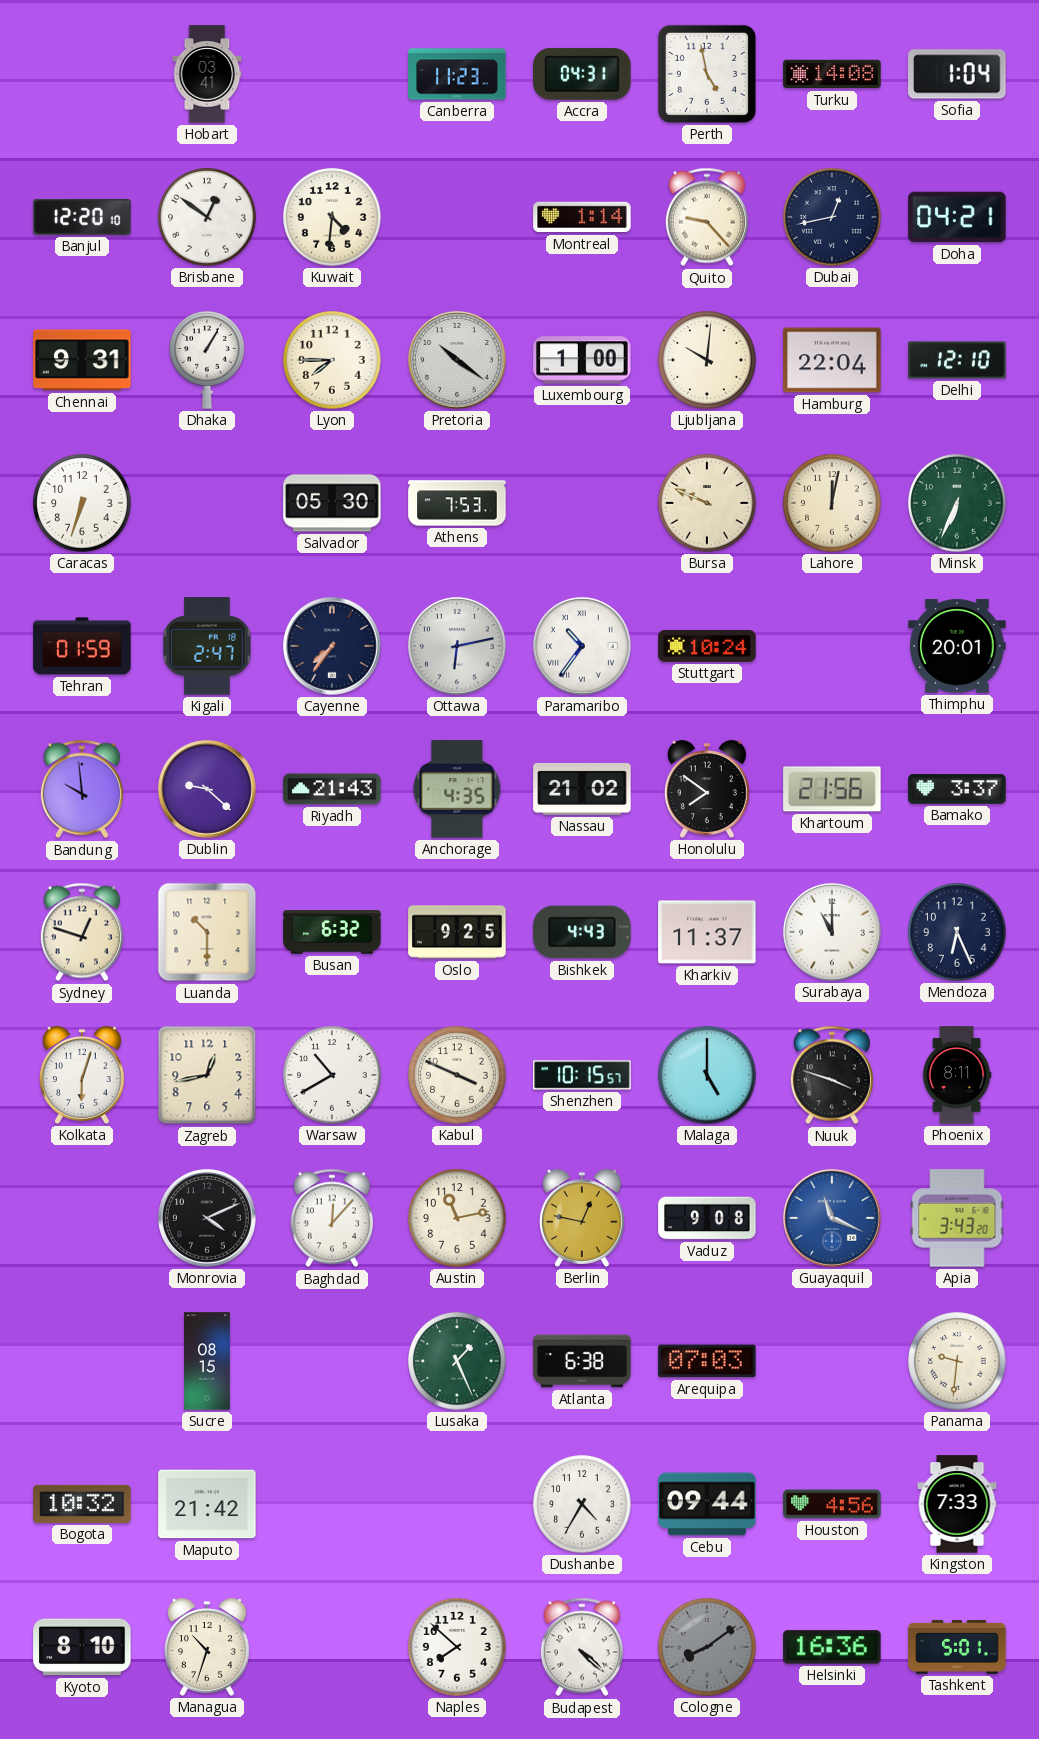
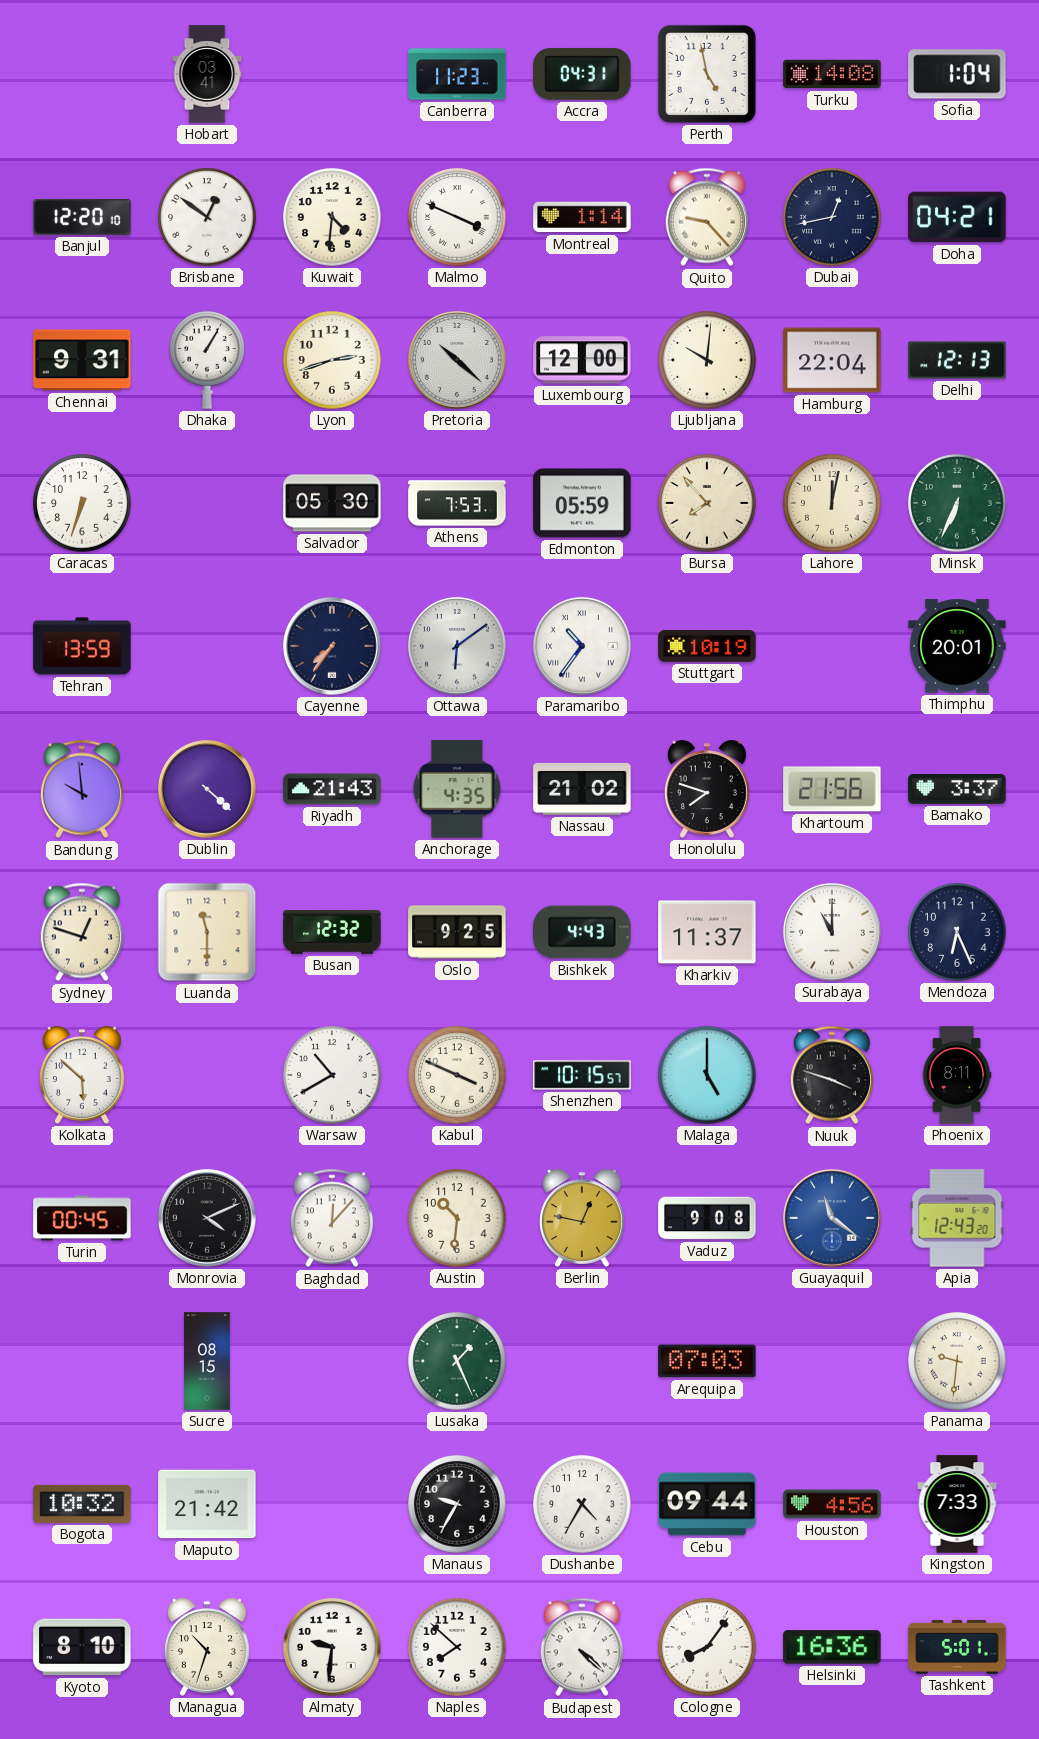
Malmo: none -> 3:49 (457, 217)
Lyon: 7:45 -> 2:42 (332, 360)
Pretoria: 10:21 -> 10:22 (457, 360)
Luxembourg: 1:00 -> 12:00 (582, 360)
Delhi: 12:10 -> 12:13 (957, 360)
Edmonton: none -> 05:59 (582, 503)
Bursa: 9:49 -> 7:53 (707, 503)
Tehran: 01:59 -> 13:59 (82, 646)
Kigali: 2:47 -> none (207, 646)
Ottawa: 6:13 -> 6:09 (457, 646)
Stuttgart: 10:24 -> 10:19 (707, 646)
Dublin: 9:22 -> 4:22 (207, 789)
Honolulu: 7:51 -> 7:48 (707, 789)
Luanda: 10:30 -> 11:30 (207, 932)
Busan: 6:32 -> 12:32 (332, 932)
Kolkata: 6:03 -> 5:52 (82, 1075)
Zagreb: 12:43 -> none (207, 1075)
Turin: none -> 00:45 (82, 1218)
Austin: 11:13 -> 10:31 (457, 1218)
Guayaquil: 11:19 -> 11:21 (832, 1218)
Apia: 3:43 -> 12:43 (957, 1218)
Atlanta: 6:38 -> none (582, 1361)
Manaus: none -> 9:35 (457, 1504)
Almaty: none -> 9:31 (332, 1647)
Cologne: 8:09 -> 8:06 (707, 1647)
Cologne dial: grey -> white (707, 1647)
